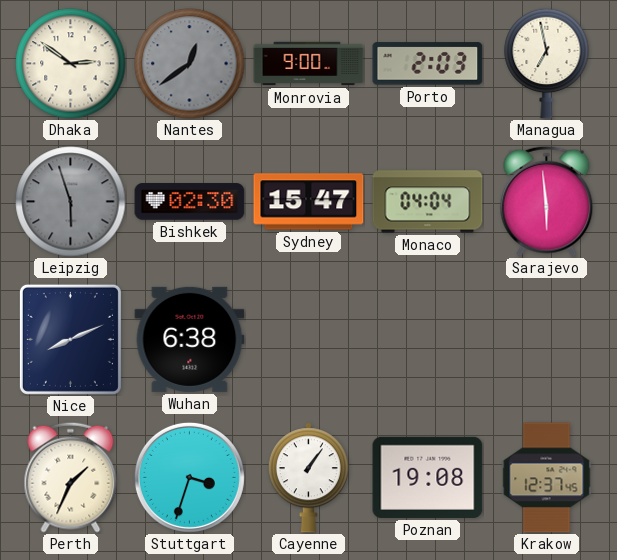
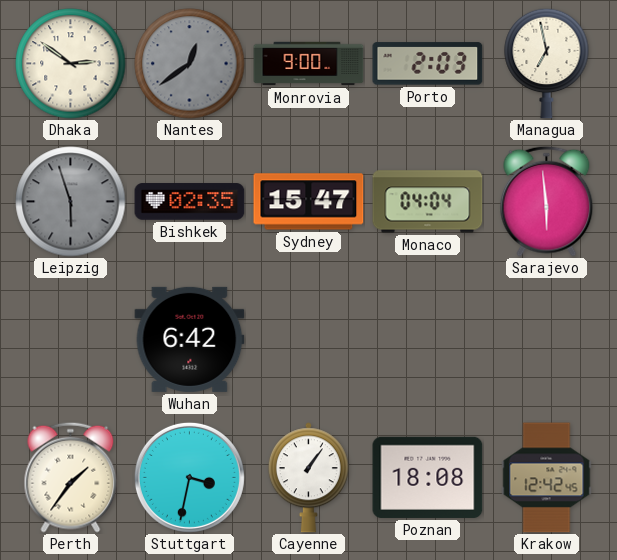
Bishkek: 02:30 -> 02:35 (190, 202)
Nice: 8:11 -> none (70, 339)
Wuhan: 6:38 -> 6:42 (190, 339)
Perth: 1:34 -> 1:36 (71, 477)
Stuttgart: 3:33 -> 3:32 (189, 477)
Poznan: 19:08 -> 18:08 (428, 477)
Krakow: 12:37 -> 12:42 (547, 478)
